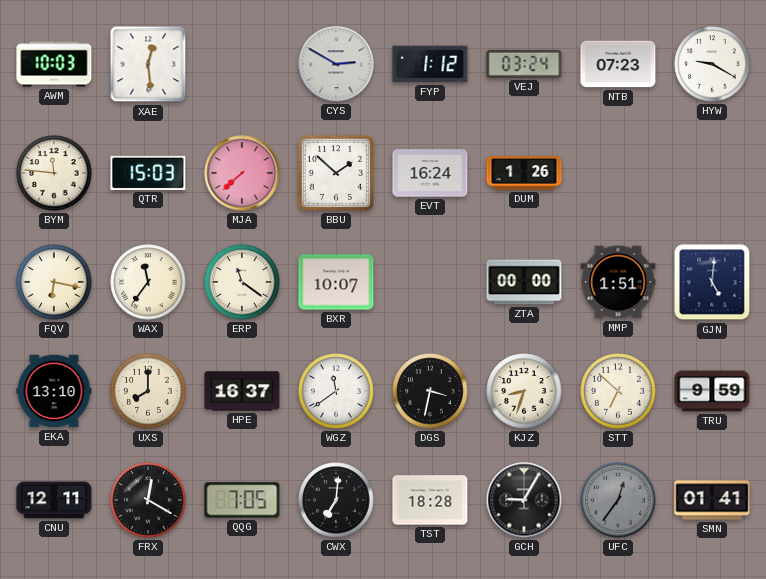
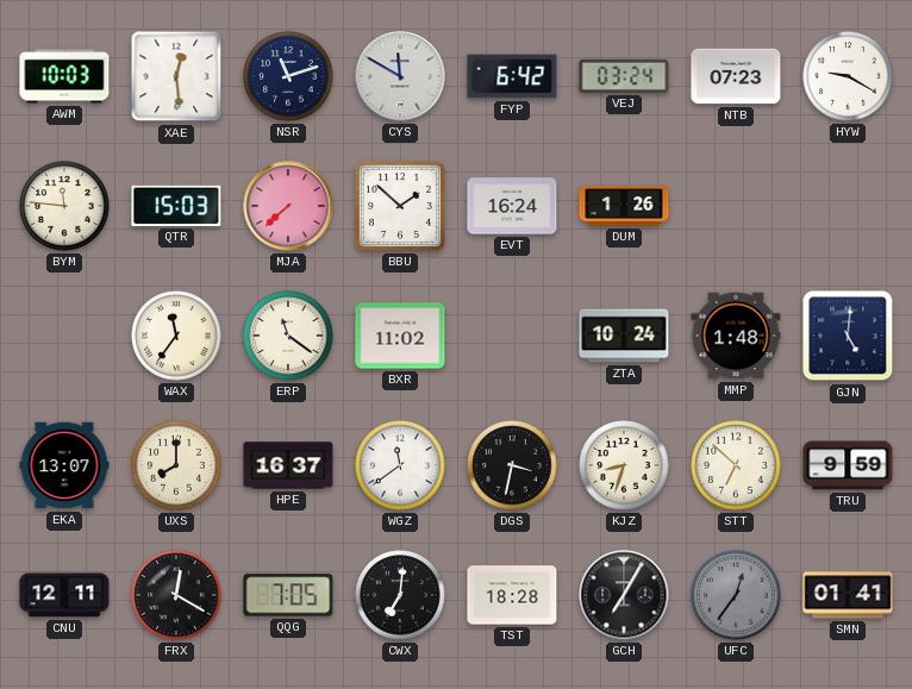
NSR: none -> 11:12 (288, 76)
CYS: 2:50 -> 11:50 (400, 76)
FYP: 1:12 -> 6:42 (512, 76)
FQV: 6:17 -> none (54, 282)
BXR: 10:07 -> 11:02 (400, 336)
ZTA: 00:00 -> 10:24 (624, 336)
MMP: 1:51 -> 1:48 (736, 336)
EKA: 13:10 -> 13:07 (64, 465)
GCH: 9:05 -> 7:05 (624, 595)
